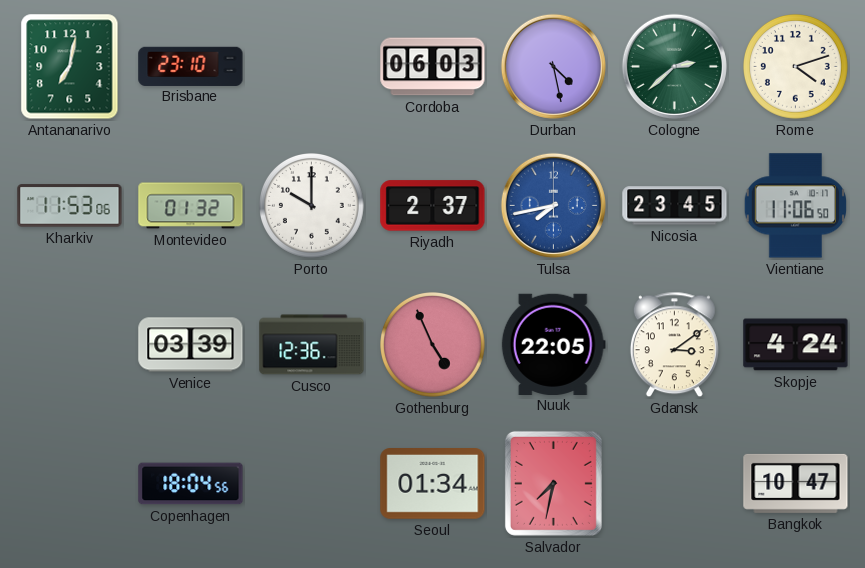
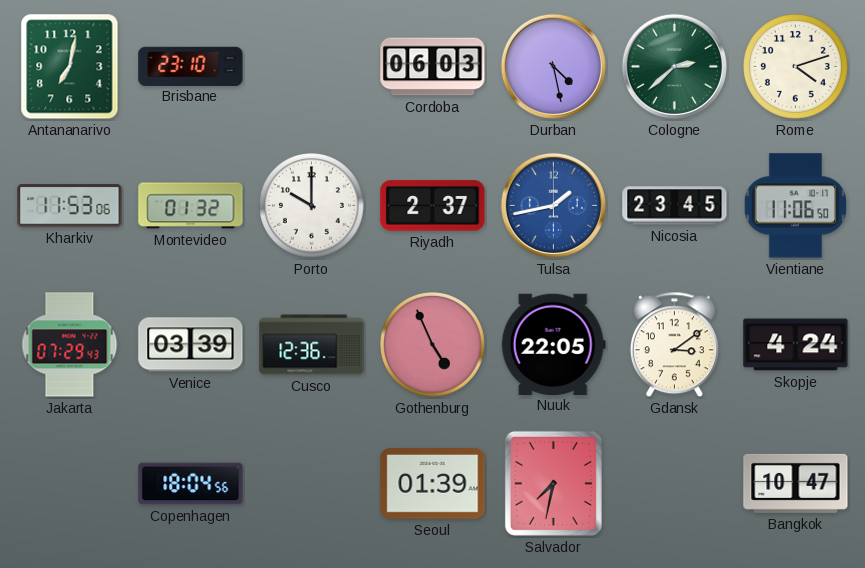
Tulsa: 7:43 -> 1:43 (553, 205)
Jakarta: none -> 07:29 (70, 345)
Seoul: 01:34 -> 01:39 (433, 484)
